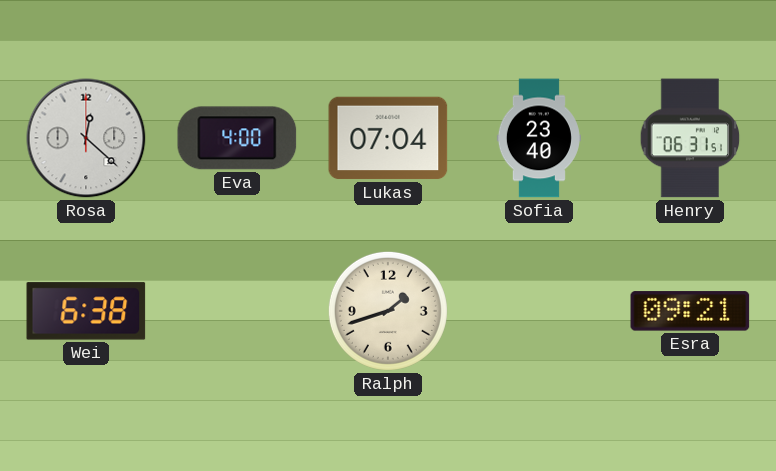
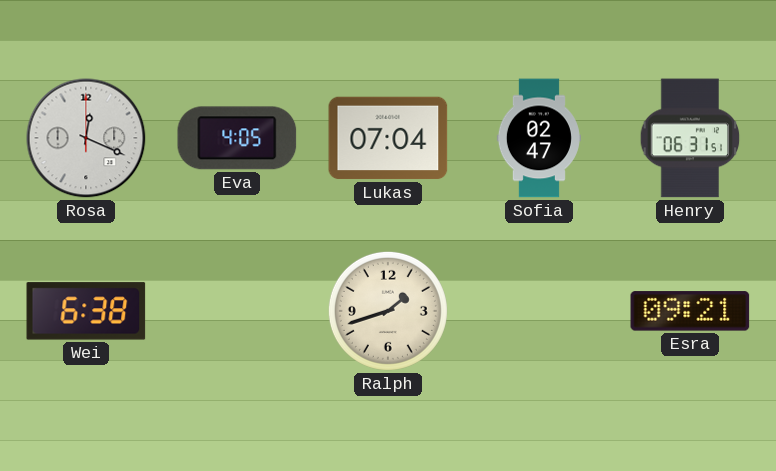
Rosa: 12:22 -> 12:19 (86, 138)
Eva: 4:00 -> 4:05 (237, 138)
Sofia: 23:40 -> 02:47 (539, 138)
